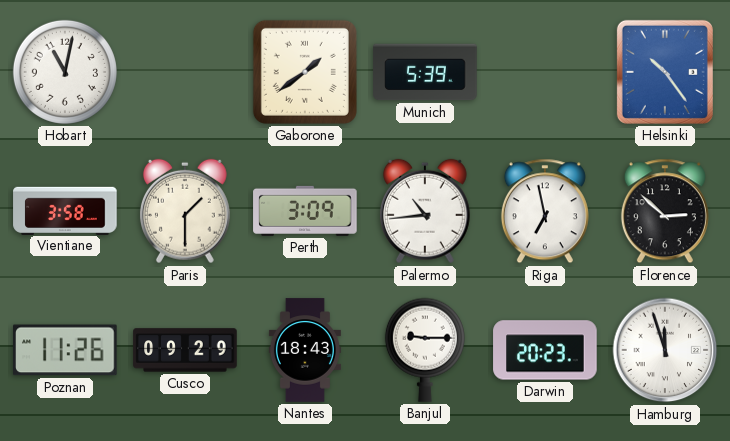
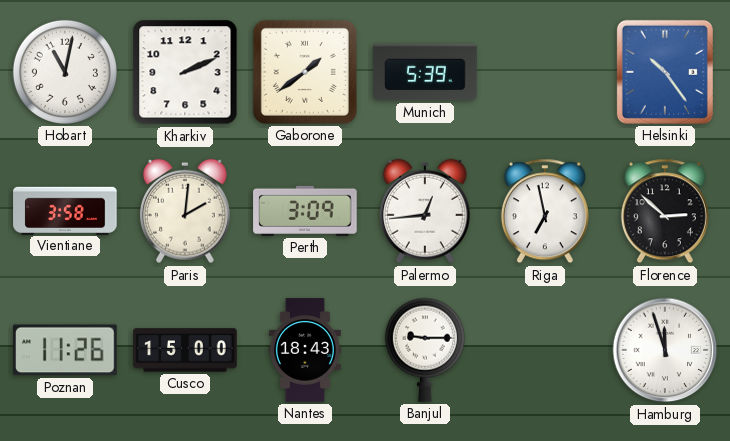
Kharkiv: none -> 2:11 (185, 72)
Paris: 1:30 -> 2:01 (185, 211)
Palermo: 10:44 -> 12:44 (425, 211)
Cusco: 09:29 -> 15:00 (185, 350)
Darwin: 20:23 -> none (545, 350)
